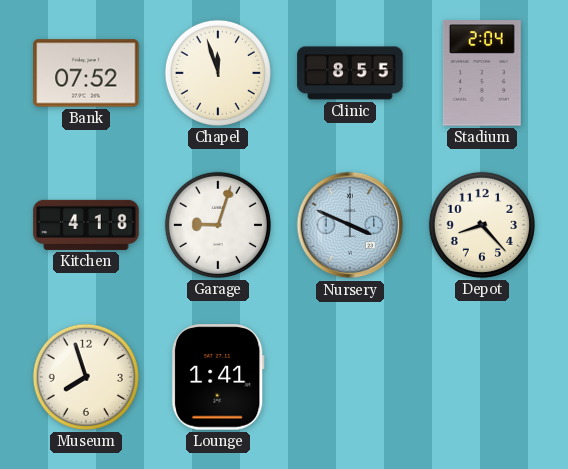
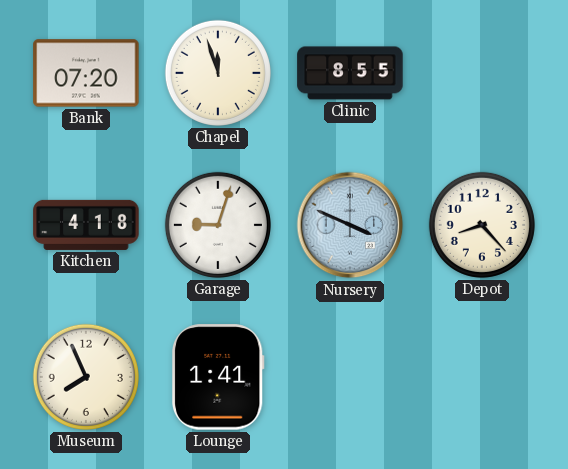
Bank: 07:52 -> 07:20 (86, 73)
Stadium: 2:04 -> none (482, 73)
Museum: 7:57 -> 7:56 (86, 377)
